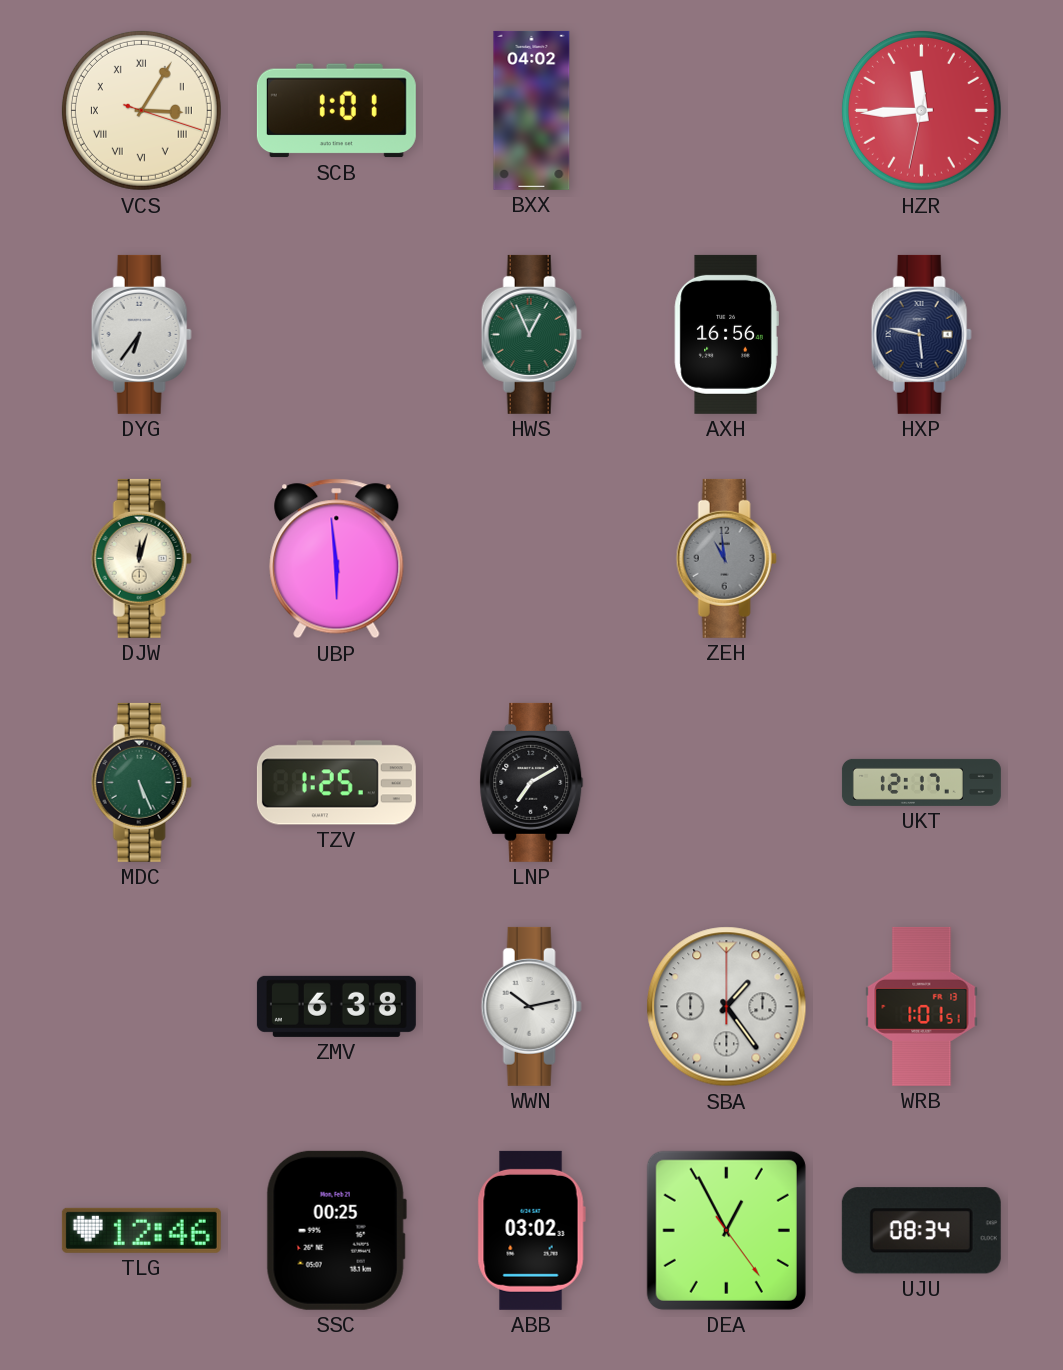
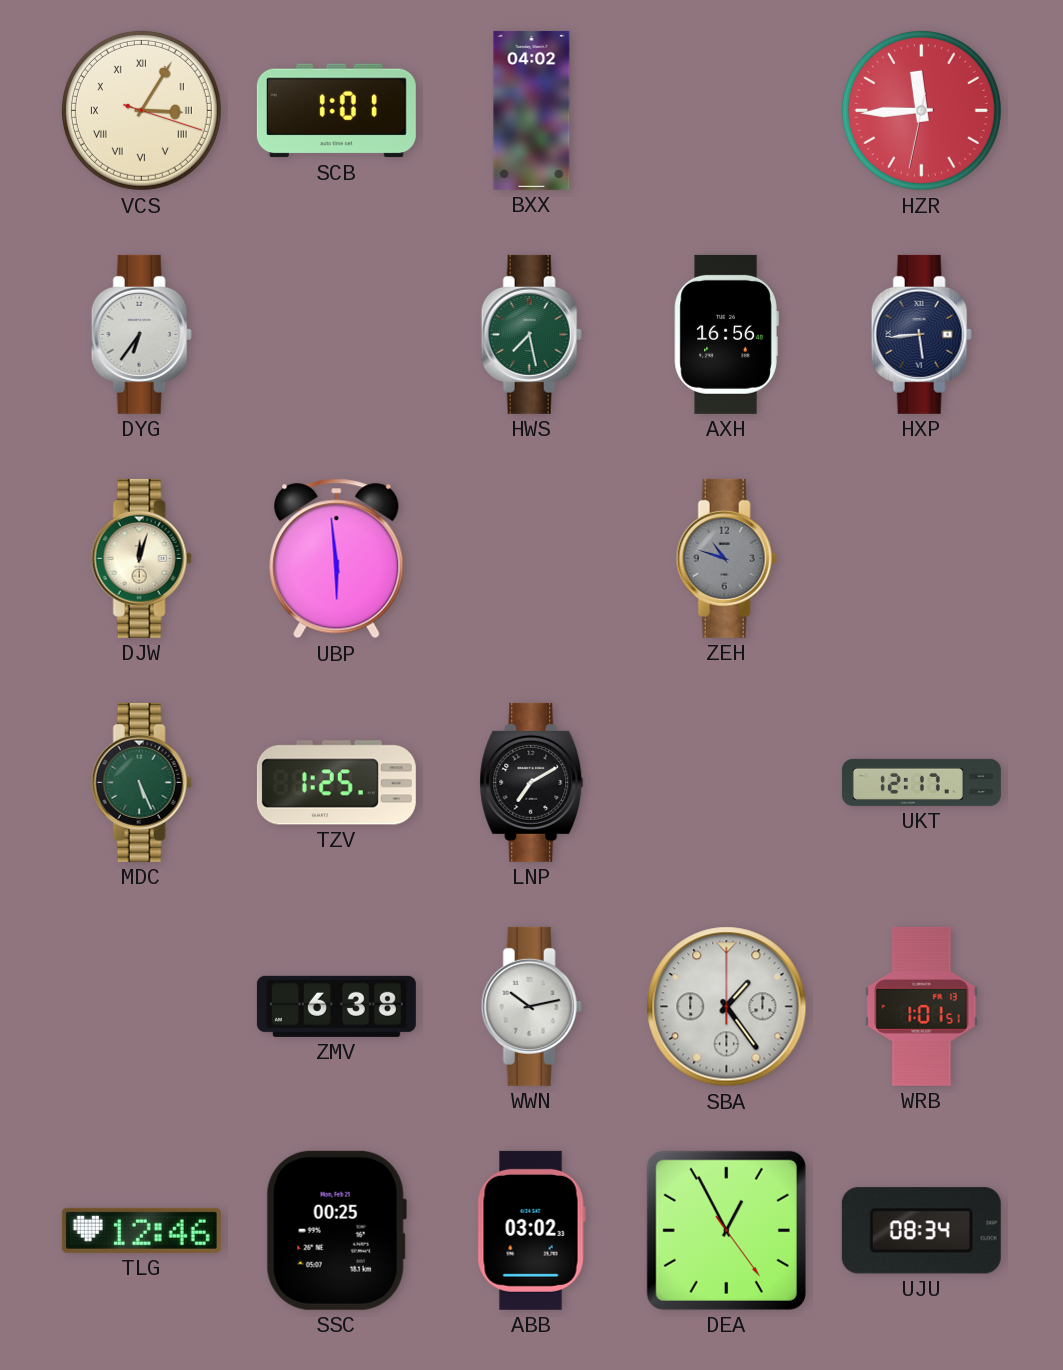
HWS: 12:56 -> 7:28 (531, 334)
HXP: 5:47 -> 5:44 (921, 334)
ZEH: 10:59 -> 10:48 (726, 558)
